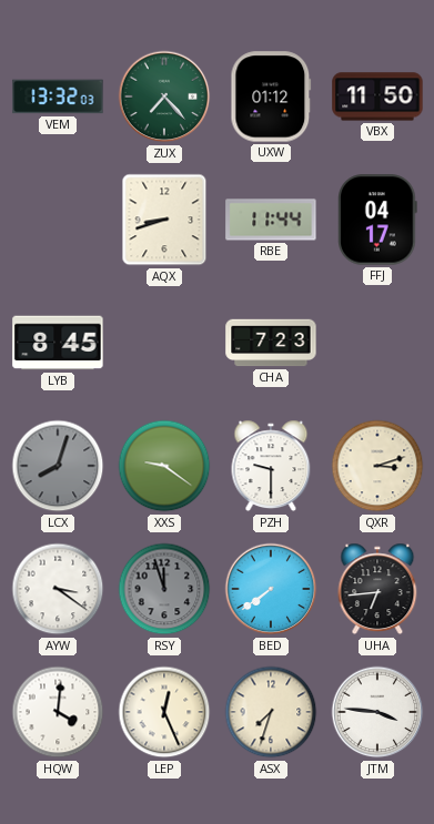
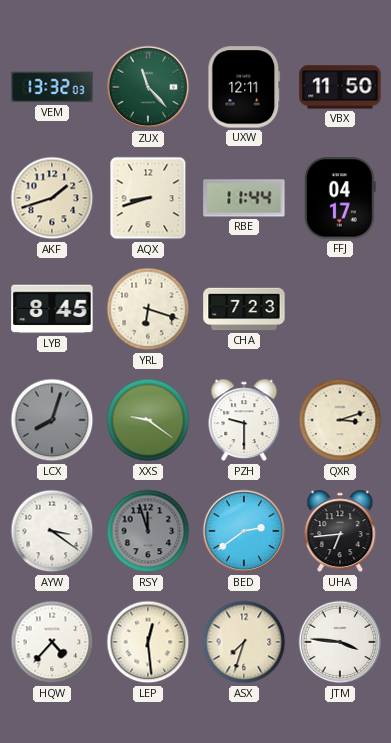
ZUX: 7:23 -> 11:23 (148, 87)
UXW: 01:12 -> 12:11 (244, 87)
AKF: none -> 1:42 (52, 198)
YRL: none -> 6:18 (148, 309)
BED: 7:39 -> 2:39 (244, 531)
HQW: 4:01 -> 4:37 (52, 642)
LEP: 12:26 -> 12:29 (148, 642)
